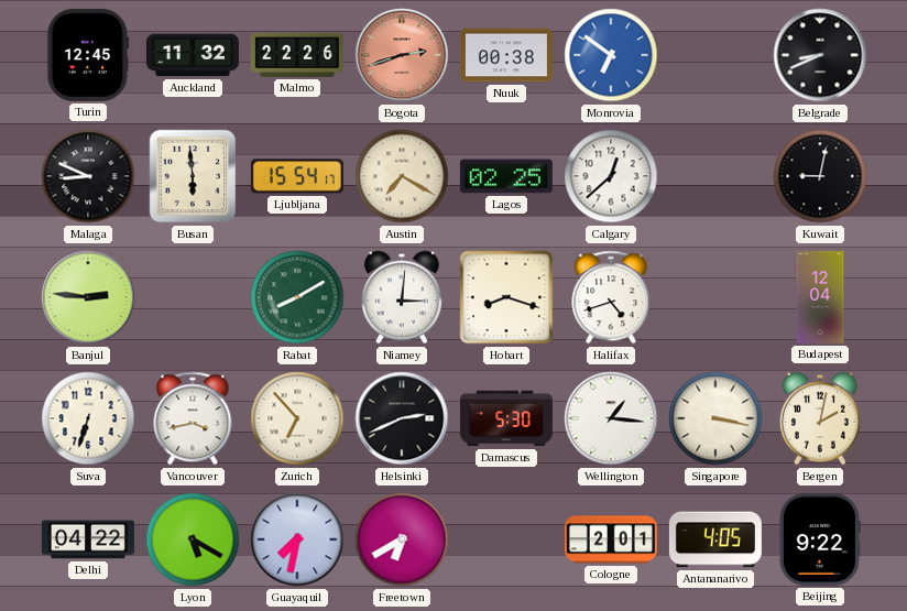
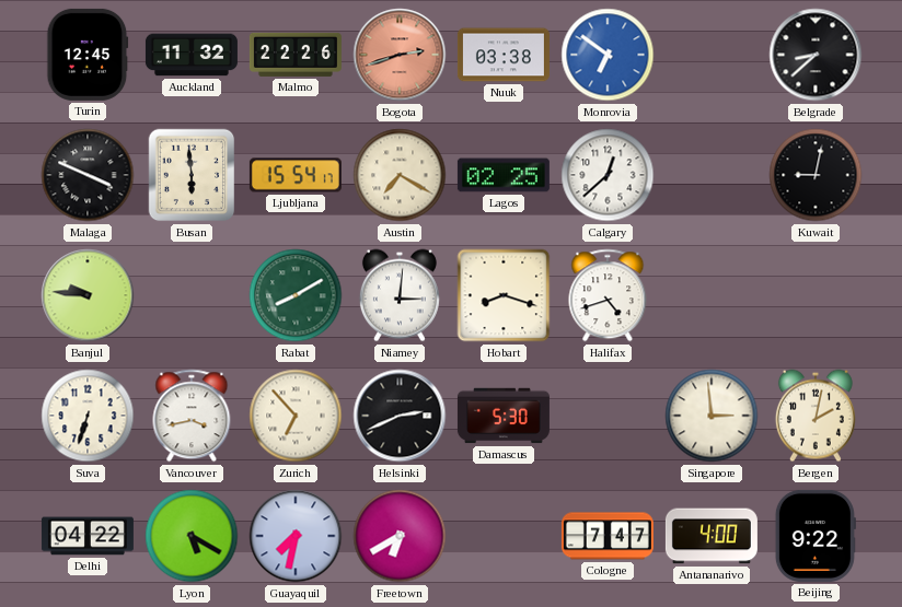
Nuuk: 00:38 -> 03:38 (504, 55)
Belgrade: 8:41 -> 8:38 (816, 55)
Malaga: 8:49 -> 3:49 (88, 175)
Banjul: 2:46 -> 9:46 (88, 295)
Budapest: 12:04 -> none (820, 297)
Wellington: 1:16 -> none (611, 418)
Singapore: 3:17 -> 2:59 (712, 416)
Cologne: 2:01 -> 7:47 (608, 536)
Antananarivo: 4:05 -> 4:00 (712, 536)
